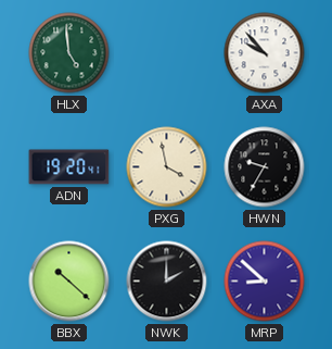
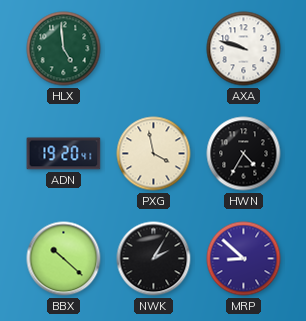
AXA: 9:53 -> 9:48 (244, 49)
HWN: 9:35 -> 4:35 (244, 154)
NWK: 2:00 -> 2:05 (154, 259)
